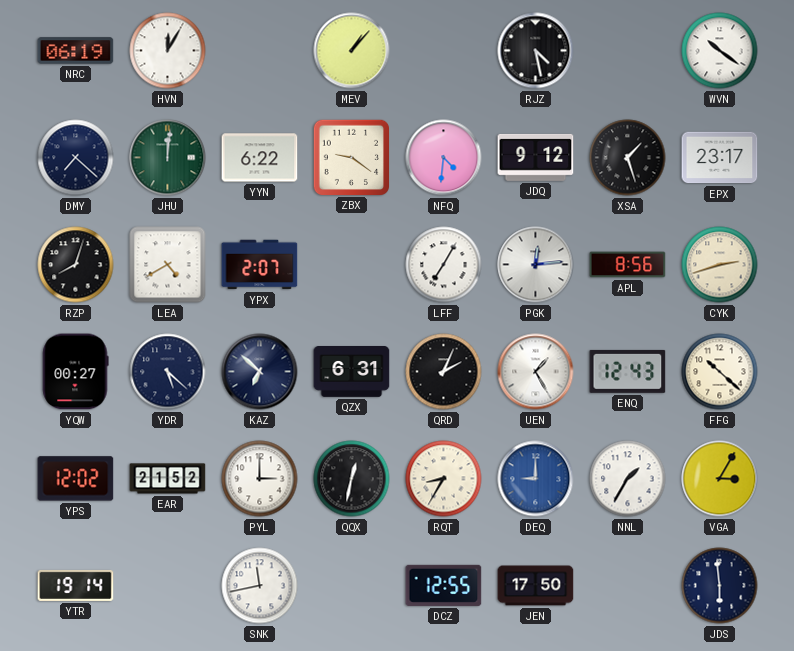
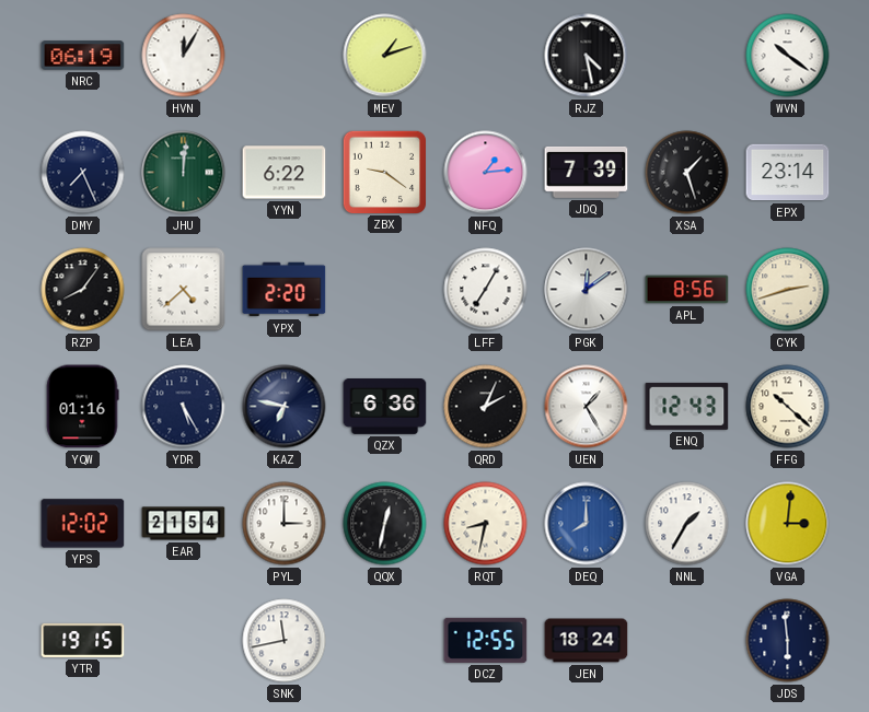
MEV: 1:07 -> 1:12 (385, 56)
DMY: 7:22 -> 7:26 (83, 173)
NFQ: 4:31 -> 1:14 (486, 173)
JDQ: 9:12 -> 7:39 (587, 172)
EPX: 23:17 -> 23:14 (788, 173)
RZP: 8:03 -> 8:06 (83, 290)
LEA: 4:40 -> 4:38 (184, 290)
YPX: 2:07 -> 2:20 (285, 290)
PGK: 12:14 -> 12:09 (587, 290)
YQW: 00:27 -> 01:16 (82, 407)
YDR: 5:22 -> 5:25 (184, 407)
KAZ: 6:52 -> 6:47 (285, 407)
QZX: 6:31 -> 6:36 (385, 407)
EAR: 21:52 -> 21:54 (184, 524)
RQT: 8:35 -> 8:32 (486, 524)
DEQ: 9:00 -> 8:00 (587, 524)
VGA: 3:05 -> 3:01 (788, 524)
YTR: 19:14 -> 19:15 (83, 640)
JEN: 17:50 -> 18:24 (587, 641)
